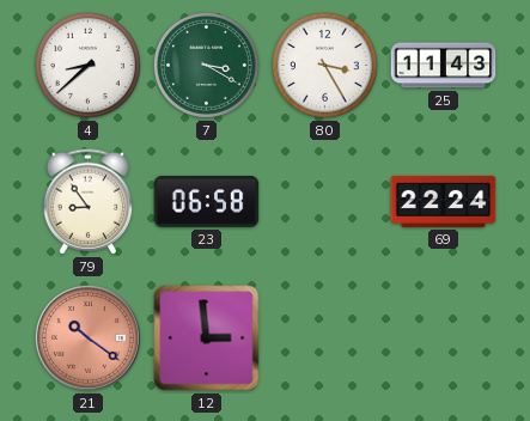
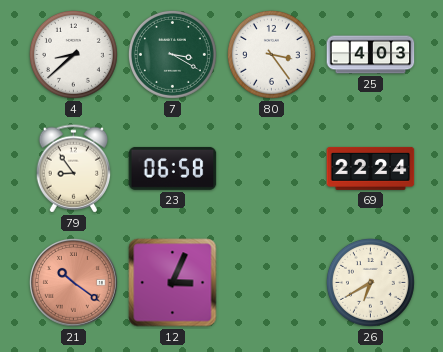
80: 3:25 -> 3:24 (271, 54)
25: 11:43 -> 4:03 (371, 55)
12: 2:59 -> 3:04 (173, 283)
26: none -> 6:40 (370, 282)
